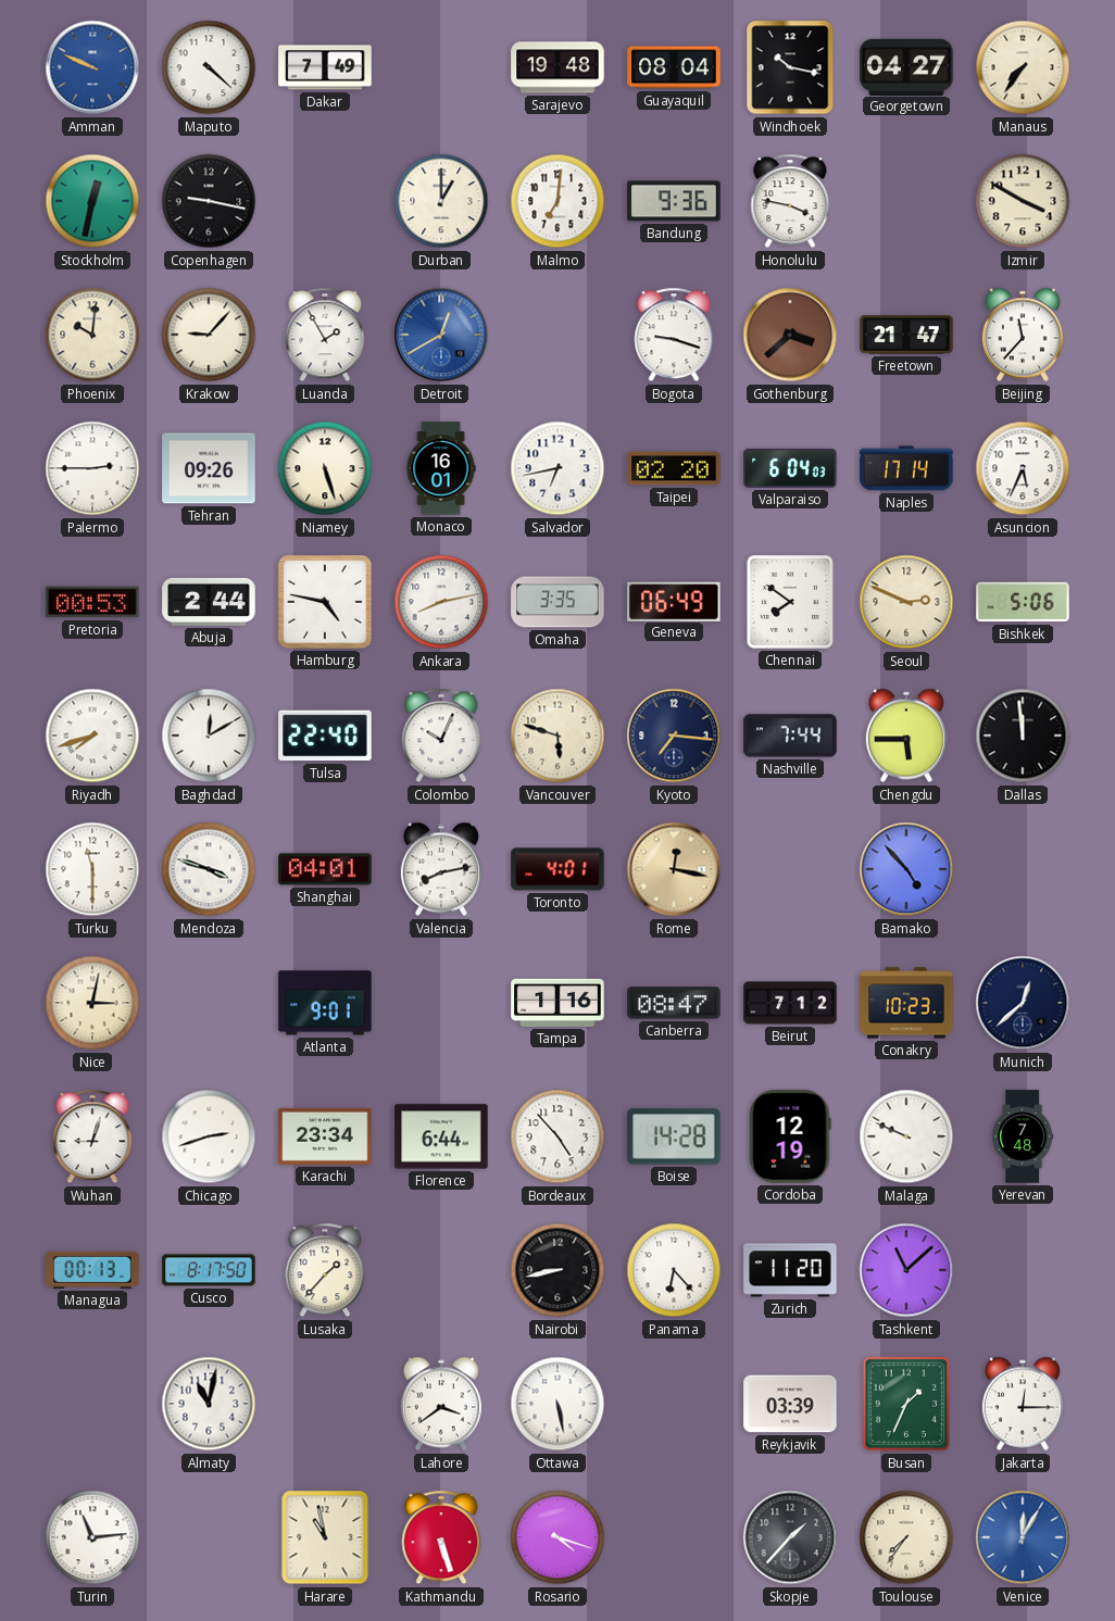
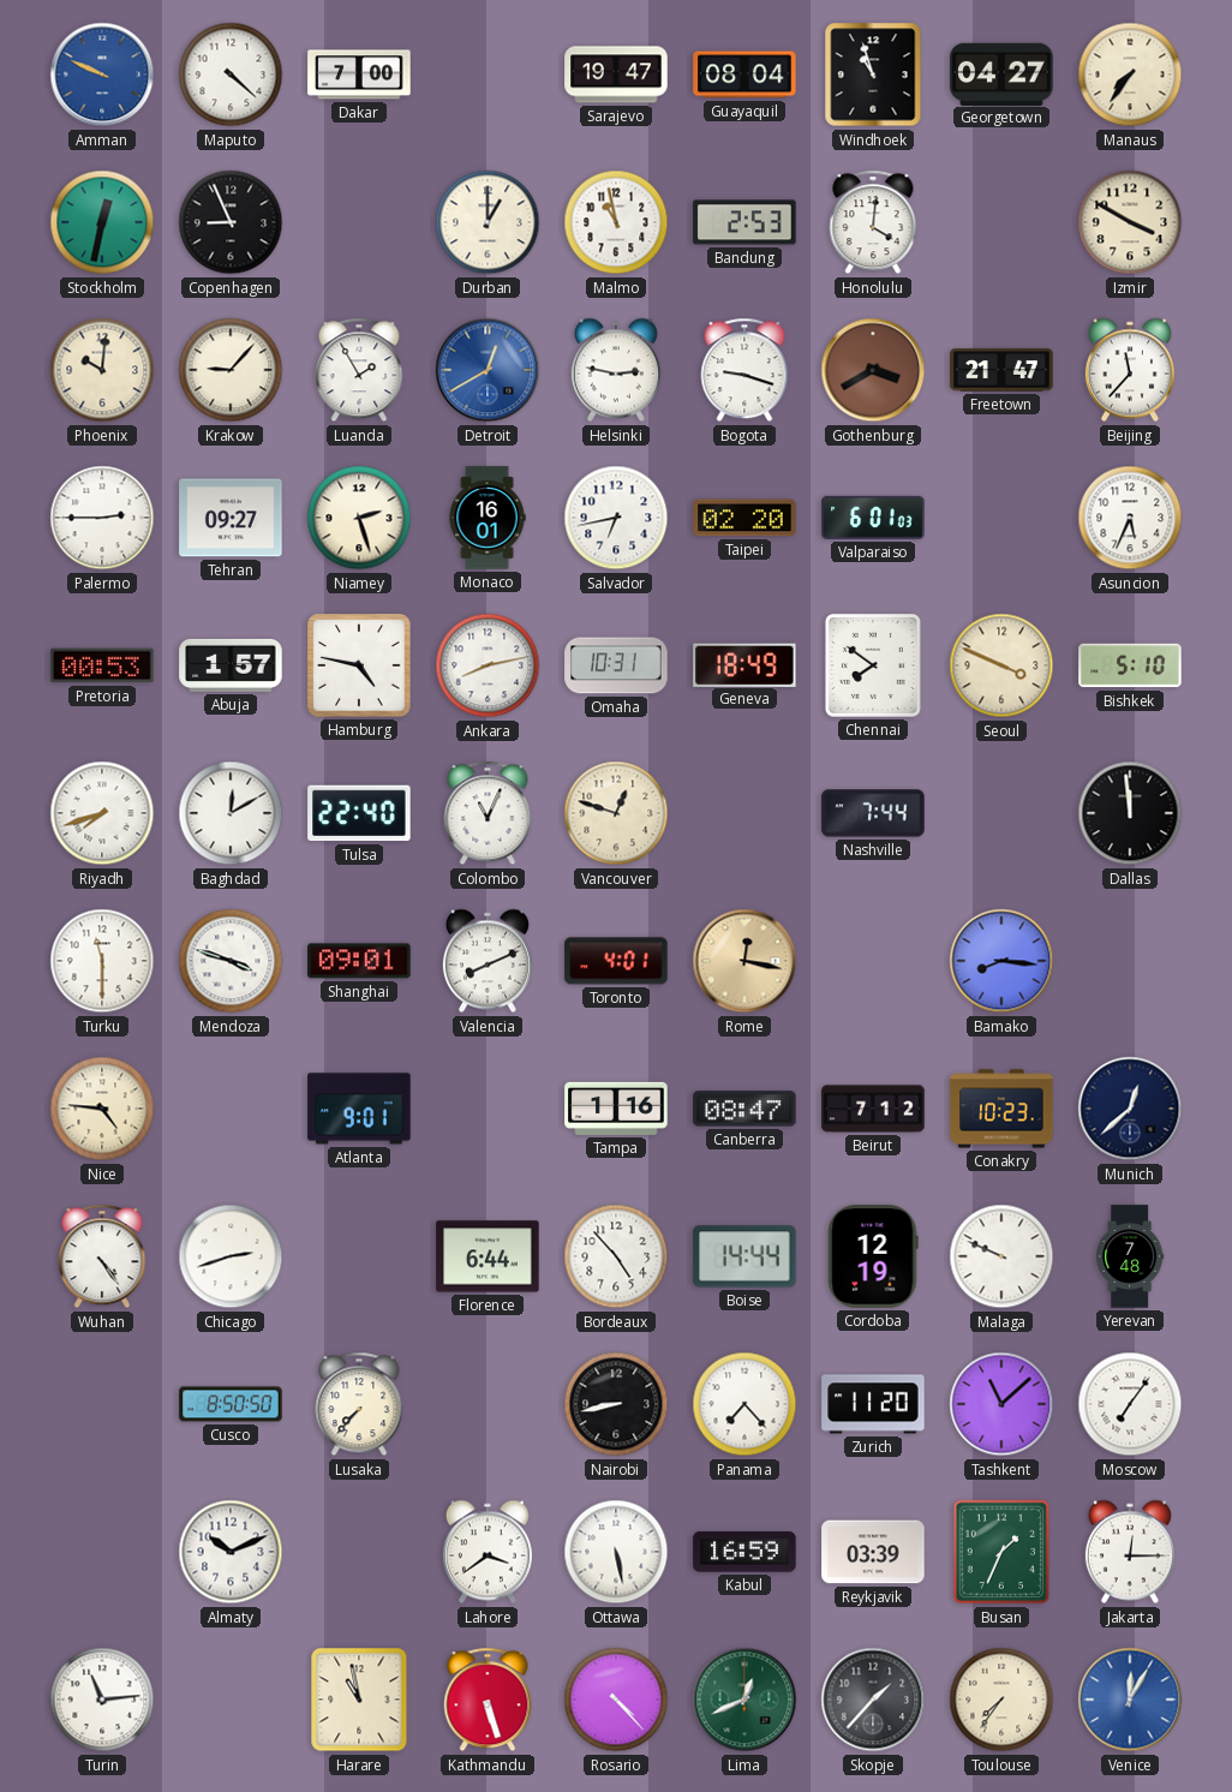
Dakar: 7:49 -> 7:00 (359, 74)
Sarajevo: 19:48 -> 19:47 (616, 74)
Windhoek: 10:17 -> 10:57 (873, 74)
Copenhagen: 9:17 -> 8:56 (231, 222)
Malmo: 7:01 -> 10:58 (616, 222)
Bandung: 9:36 -> 2:53 (744, 222)
Honolulu: 3:47 -> 4:01 (873, 222)
Helsinki: none -> 2:47 (616, 370)
Gothenburg: 3:38 -> 3:40 (873, 370)
Tehran: 09:26 -> 09:27 (231, 518)
Niamey: 5:27 -> 2:27 (359, 518)
Valparaiso: 6:04 -> 6:01 (873, 518)
Naples: 17:14 -> none (906, 468)
Abuja: 2:44 -> 1:57 (231, 665)
Omaha: 3:35 -> 10:31 (616, 665)
Geneva: 06:49 -> 18:49 (744, 664)
Seoul: 2:49 -> 3:49 (1001, 665)
Bishkek: 5:06 -> 5:10 (1130, 665)
Colombo: 10:04 -> 11:04 (488, 813)
Vancouver: 5:48 -> 12:48 (616, 813)
Kyoto: 7:16 -> none (674, 736)
Chengdu: 5:45 -> none (906, 736)
Shanghai: 04:01 -> 09:01 (359, 961)
Valencia: 8:13 -> 8:11 (488, 961)
Bamako: 4:53 -> 8:16 (1001, 961)
Nice: 3:02 -> 4:46 (102, 1109)
Wuhan: 9:03 -> 4:24 (102, 1256)
Karachi: 23:34 -> none (325, 1136)
Boise: 14:28 -> 14:44 (744, 1256)
Managua: 00:13 -> none (92, 1270)
Cusco: 8:17 -> 8:50 (231, 1404)
Lusaka: 1:37 -> 7:37 (359, 1404)
Panama: 6:23 -> 7:23 (744, 1404)
Moscow: none -> 7:06 (1130, 1404)
Almaty: 11:02 -> 10:11 (231, 1552)
Kabul: none -> 16:59 (744, 1552)
Rosario: 4:18 -> 4:23 (616, 1700)
Lima: none -> 12:41 (744, 1700)
